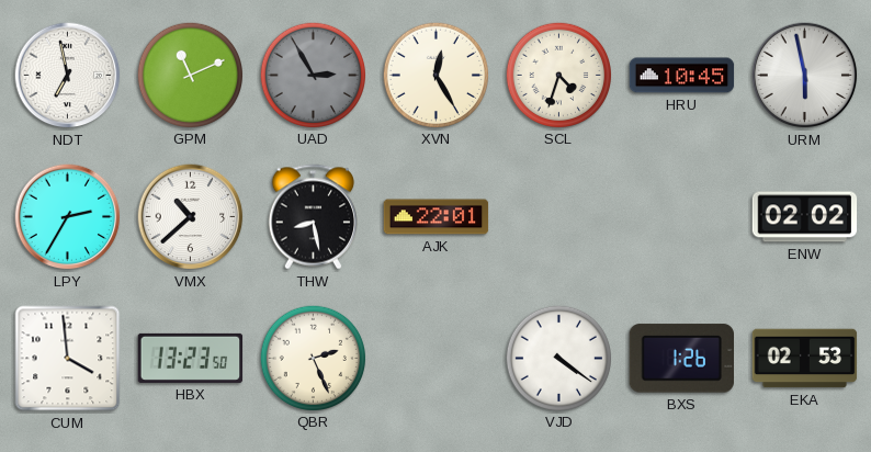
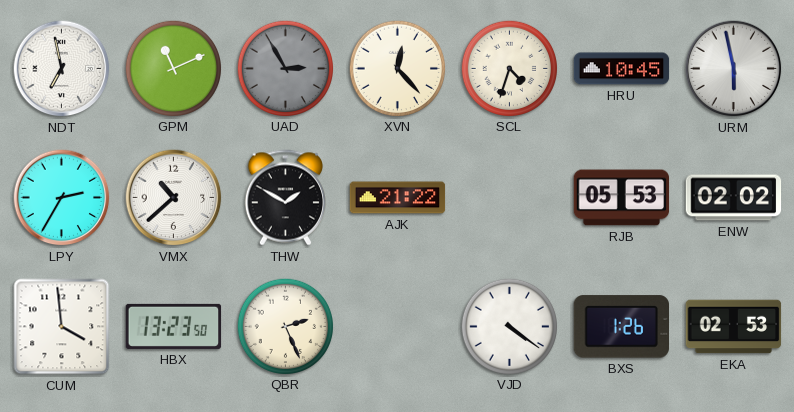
XVN: 12:25 -> 12:23 (397, 68)
THW: 8:28 -> 1:50 (285, 198)
AJK: 22:01 -> 21:22 (398, 198)
RJB: none -> 05:53 (622, 198)
